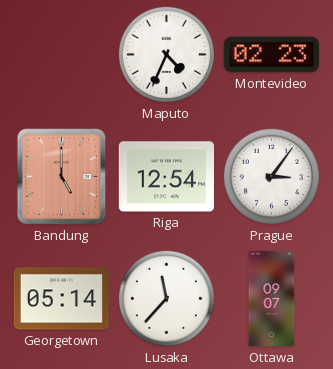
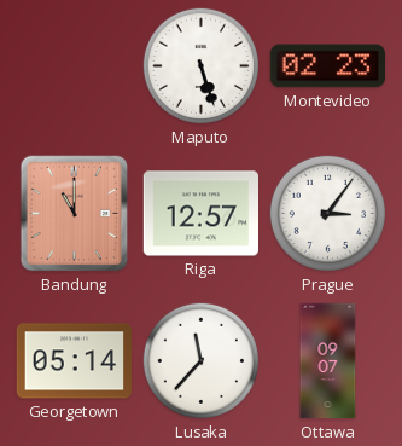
Maputo: 4:34 -> 5:27 (200, 65)
Bandung: 5:00 -> 11:00 (75, 214)
Riga: 12:54 -> 12:57 (200, 214)
